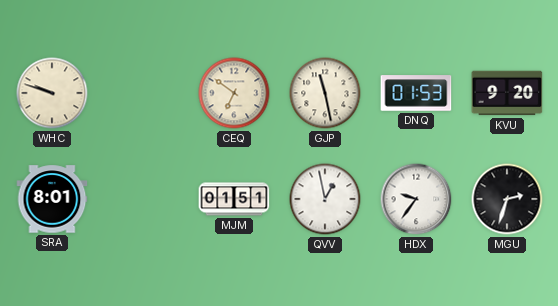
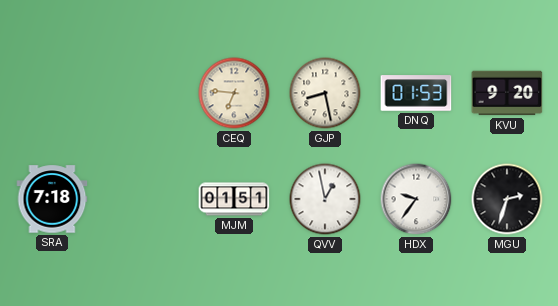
WHC: 9:48 -> none (52, 93)
CEQ: 6:51 -> 6:46 (234, 93)
GJP: 11:28 -> 8:28 (325, 93)
SRA: 8:01 -> 7:18 (52, 199)
